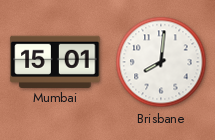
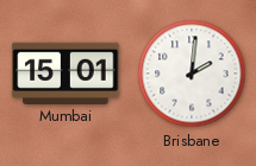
Brisbane: 8:01 -> 2:01 (192, 74)
